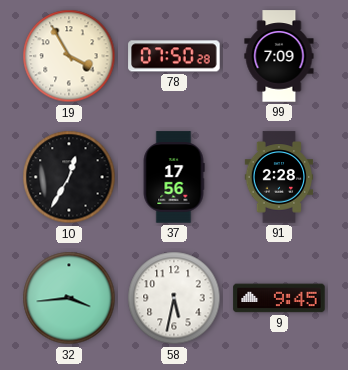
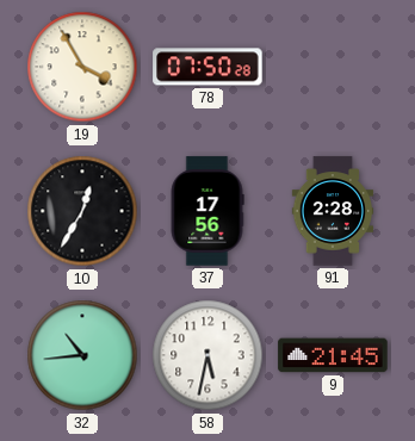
99: 7:09 -> none (279, 56)
32: 3:44 -> 10:44 (82, 355)
9: 9:45 -> 21:45 (333, 355)
